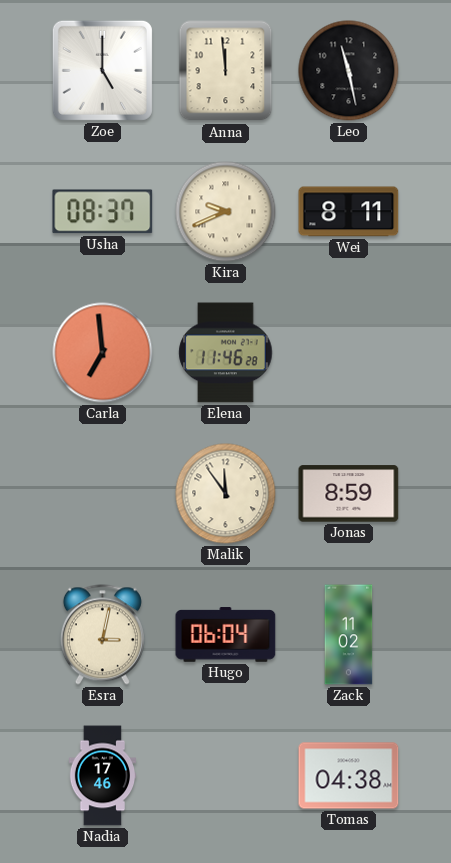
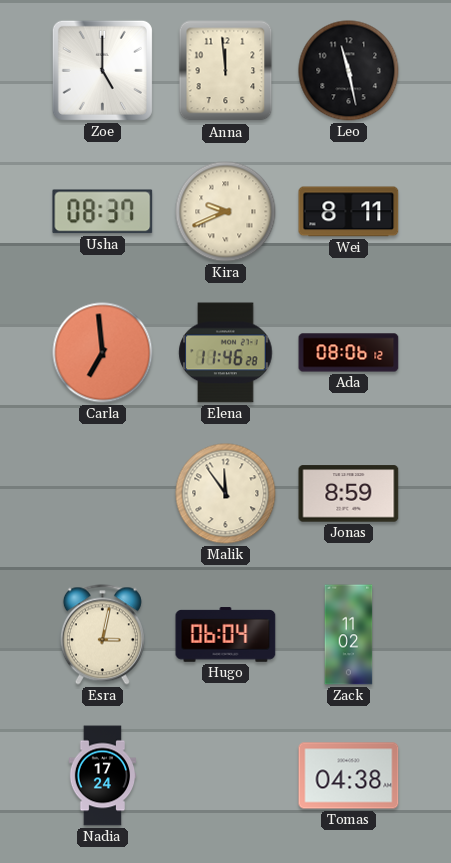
Ada: none -> 08:06 (349, 353)
Nadia: 17:46 -> 17:24 (103, 776)
